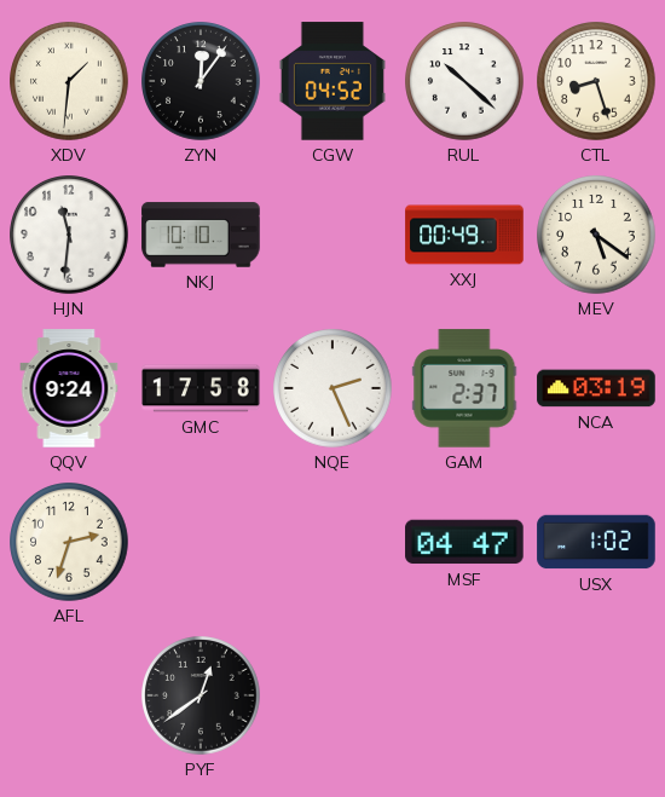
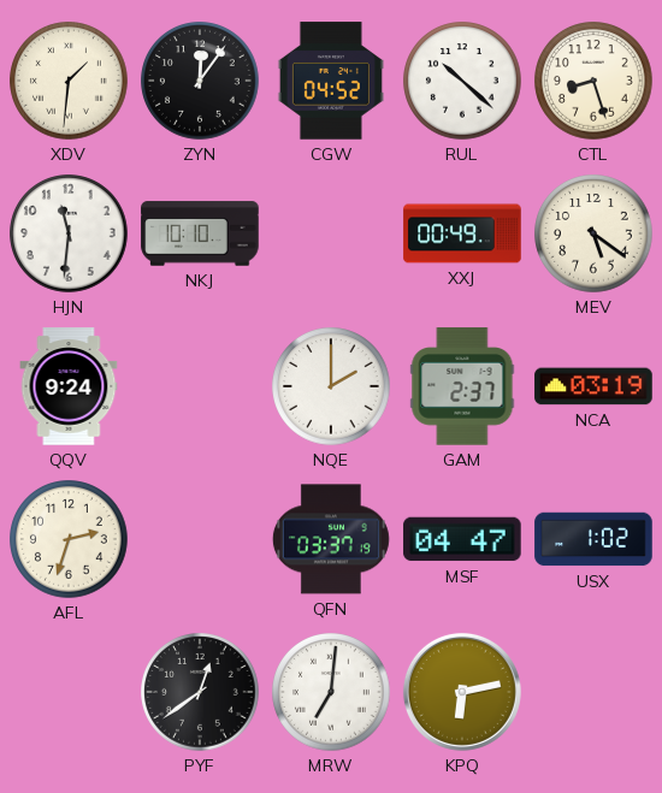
GMC: 17:58 -> none (201, 388)
NQE: 2:26 -> 2:00 (331, 386)
QFN: none -> 03:37 (331, 539)
MRW: none -> 7:01 (331, 692)
KPQ: none -> 6:13 (462, 692)
